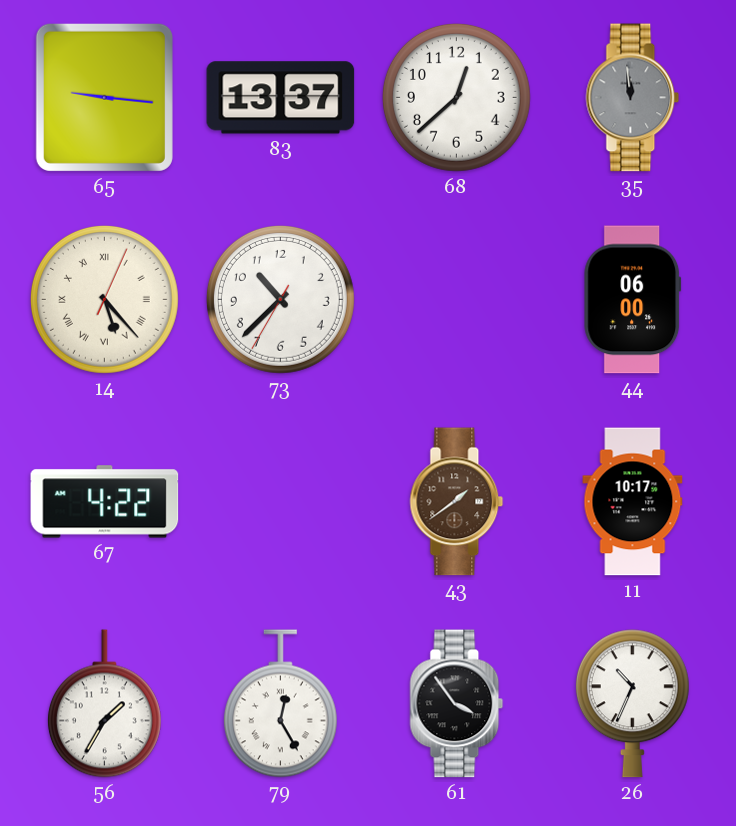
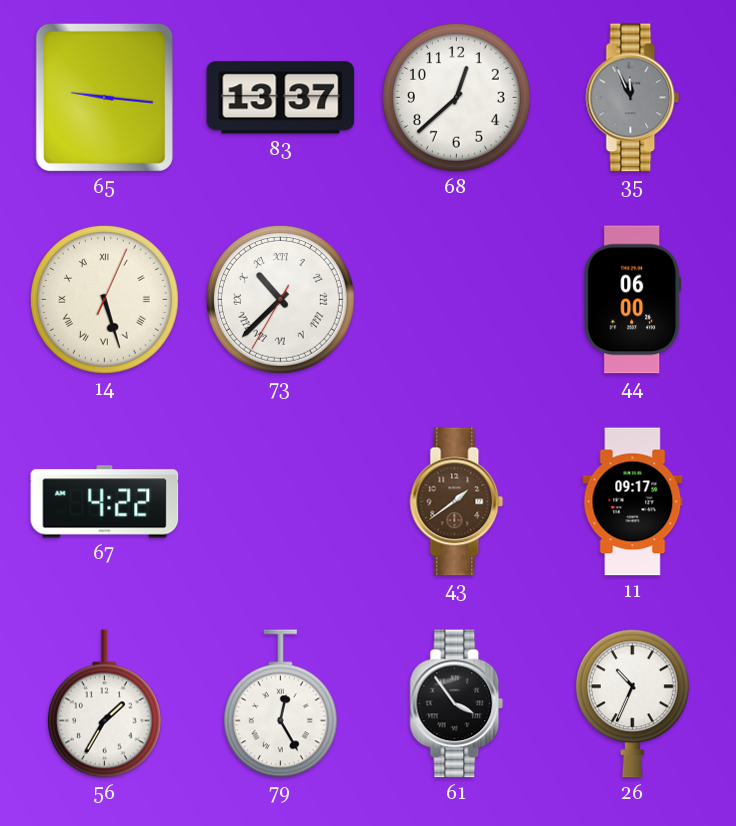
35: 11:59 -> 11:56 (633, 98)
14: 5:23 -> 5:27 (104, 299)
73 numerals: Arabic -> Roman (280, 299)
11: 10:17 -> 09:17 (633, 502)
